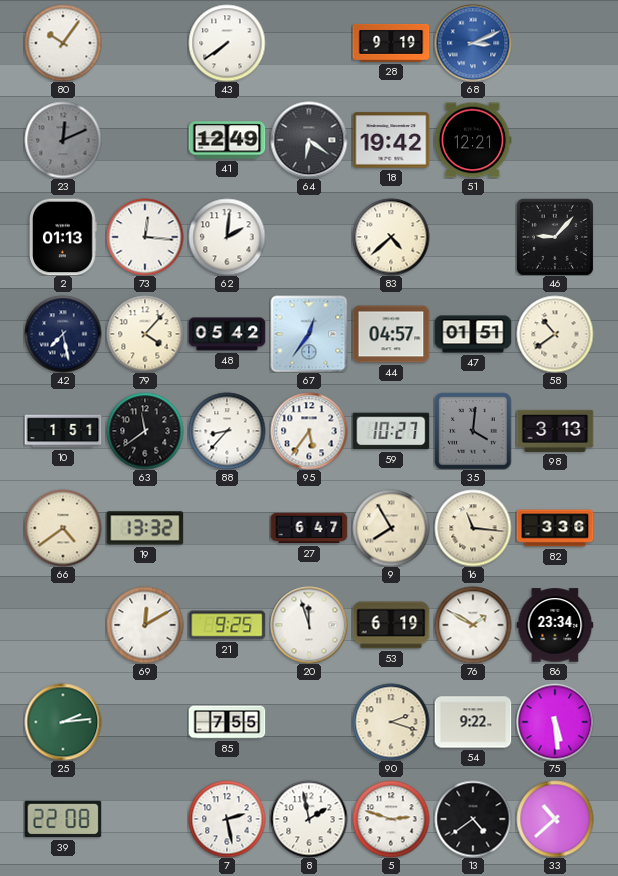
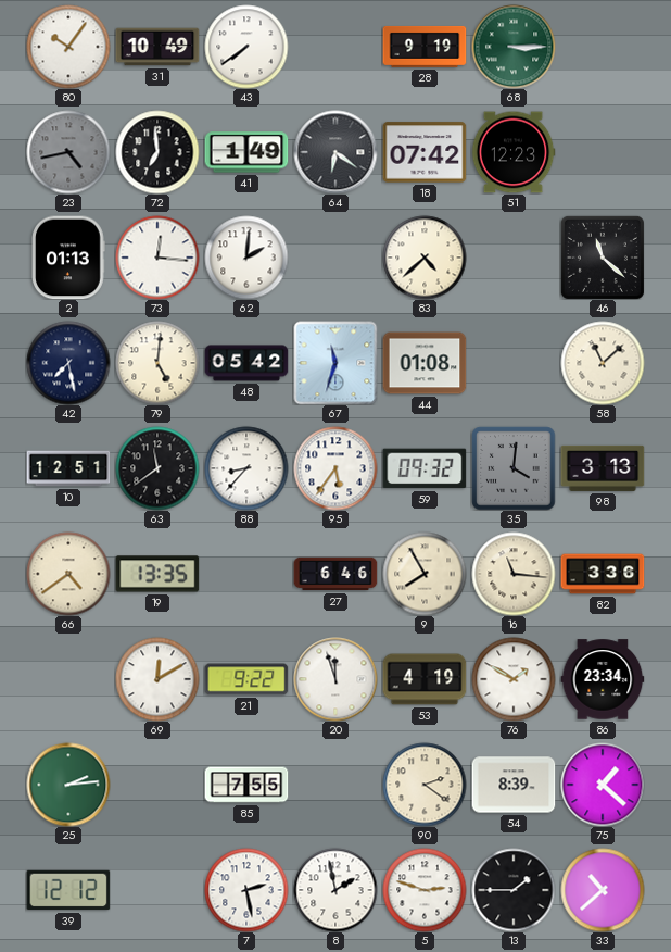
31: none -> 10:49 (157, 47)
68: 3:11 -> 3:15 (514, 47)
68 dial: blue -> green (514, 47)
23: 12:11 -> 4:43 (68, 152)
72: none -> 6:59 (157, 152)
41: 12:49 -> 1:49 (246, 152)
18: 19:42 -> 07:42 (425, 152)
51: 12:21 -> 12:23 (514, 152)
46: 9:07 -> 11:22 (603, 258)
79: 4:07 -> 5:01 (157, 363)
67: 12:36 -> 11:33 (335, 363)
44: 04:57 -> 01:08 (425, 363)
47: 01:51 -> none (473, 334)
58: 10:39 -> 11:08 (603, 363)
10: 1:51 -> 12:51 (68, 468)
59: 10:27 -> 09:32 (425, 468)
19: 13:32 -> 13:35 (157, 574)
27: 6:47 -> 6:46 (335, 574)
21: 9:25 -> 9:22 (246, 679)
53: 6:19 -> 4:19 (425, 679)
90: 2:18 -> 2:21 (425, 785)
54: 9:22 -> 8:39 (514, 785)
75: 5:29 -> 1:22 (603, 785)
39: 22:08 -> 12:12 (68, 890)
13: 4:39 -> 1:45 (514, 890)
